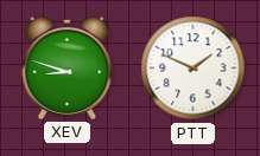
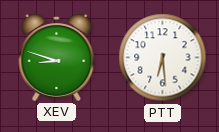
PTT: 1:49 -> 6:29 (163, 58)
